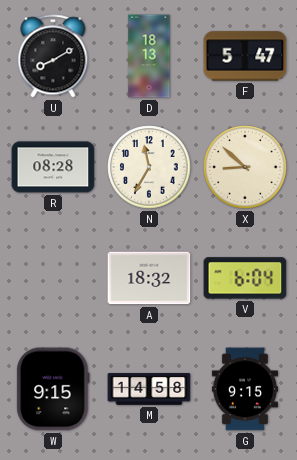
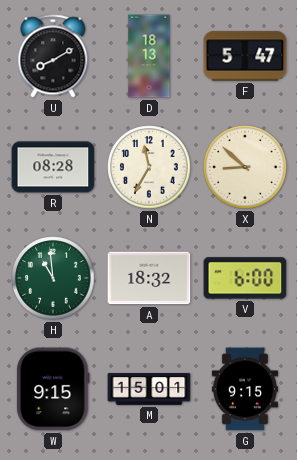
H: none -> 10:59 (53, 278)
V: 6:04 -> 6:00 (245, 278)
M: 14:58 -> 15:01 (149, 389)
